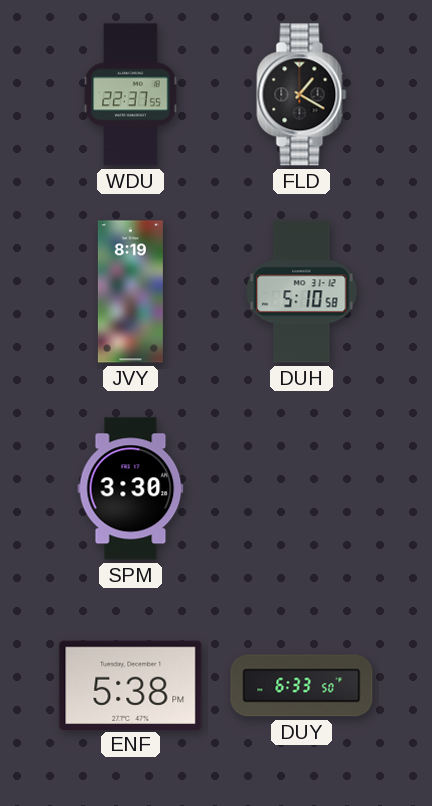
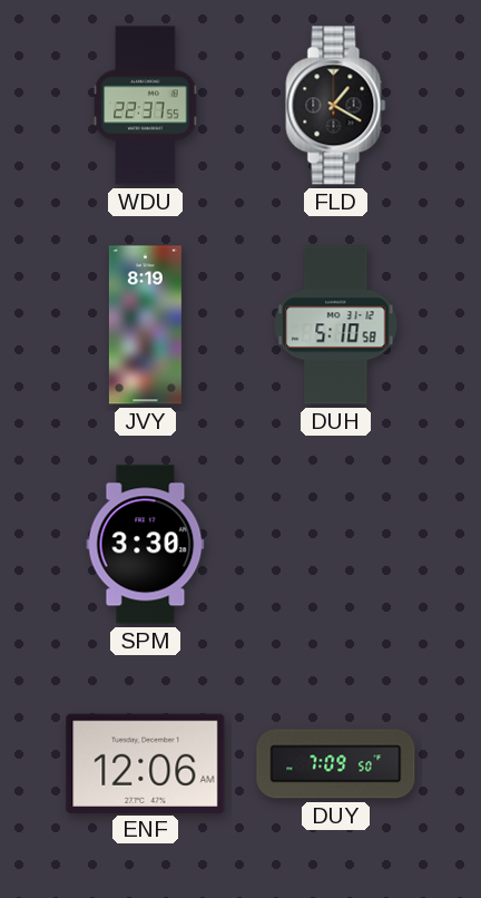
ENF: 5:38 -> 12:06 (146, 763)
DUY: 6:33 -> 7:09 (336, 764)
